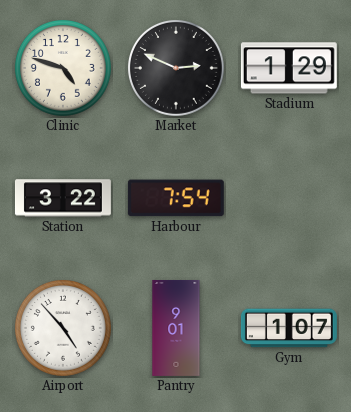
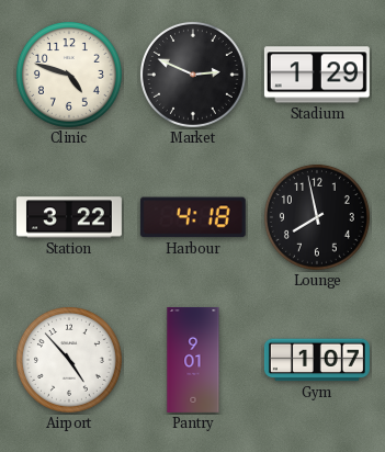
Harbour: 7:54 -> 4:18 (193, 217)
Lounge: none -> 7:58 (317, 217)
